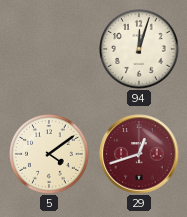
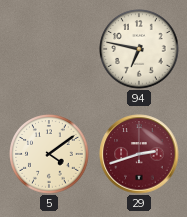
94: 12:03 -> 6:47 (139, 49)
29: 12:42 -> 2:42 (139, 154)
